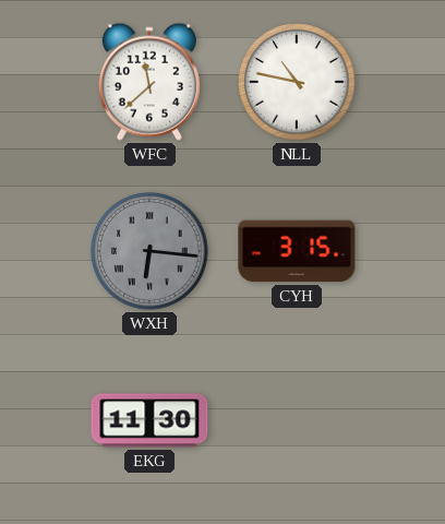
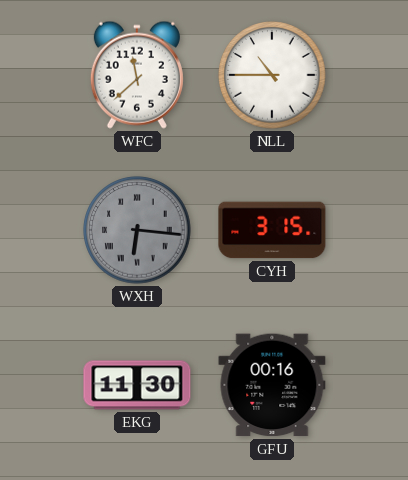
NLL: 10:47 -> 10:45 (272, 75)
GFU: none -> 00:16 (272, 385)
